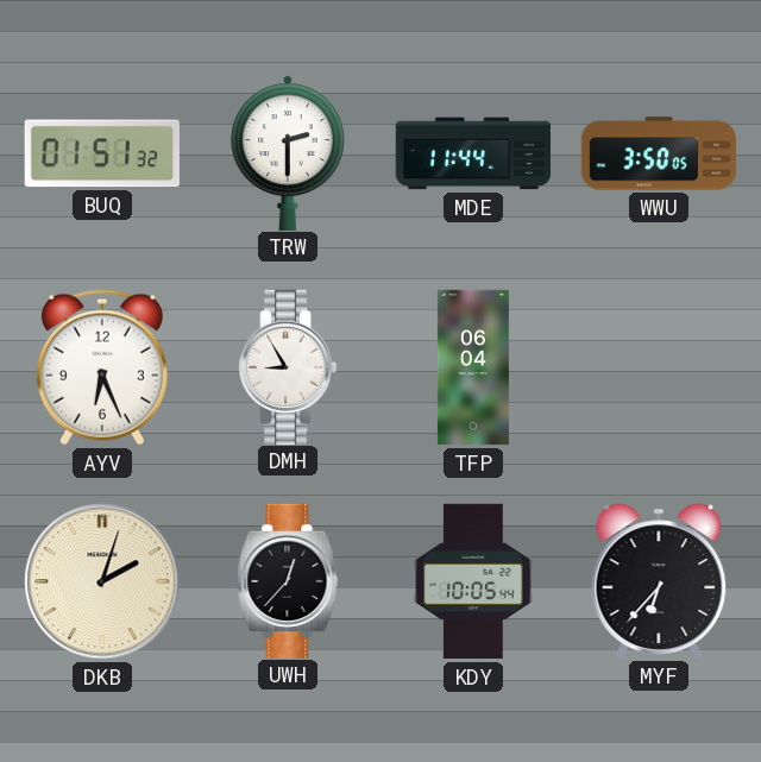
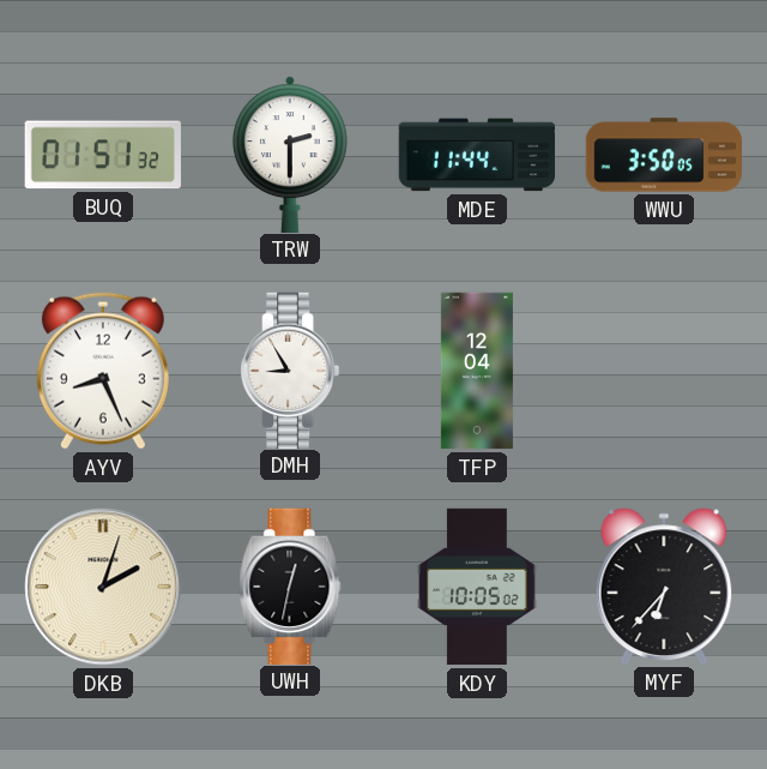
AYV: 6:26 -> 8:26 (103, 371)
TFP: 06:04 -> 12:04 (477, 371)
UWH: 12:37 -> 12:32 (290, 585)
KDY: 10:05:44 -> 10:05:02 (477, 587)
